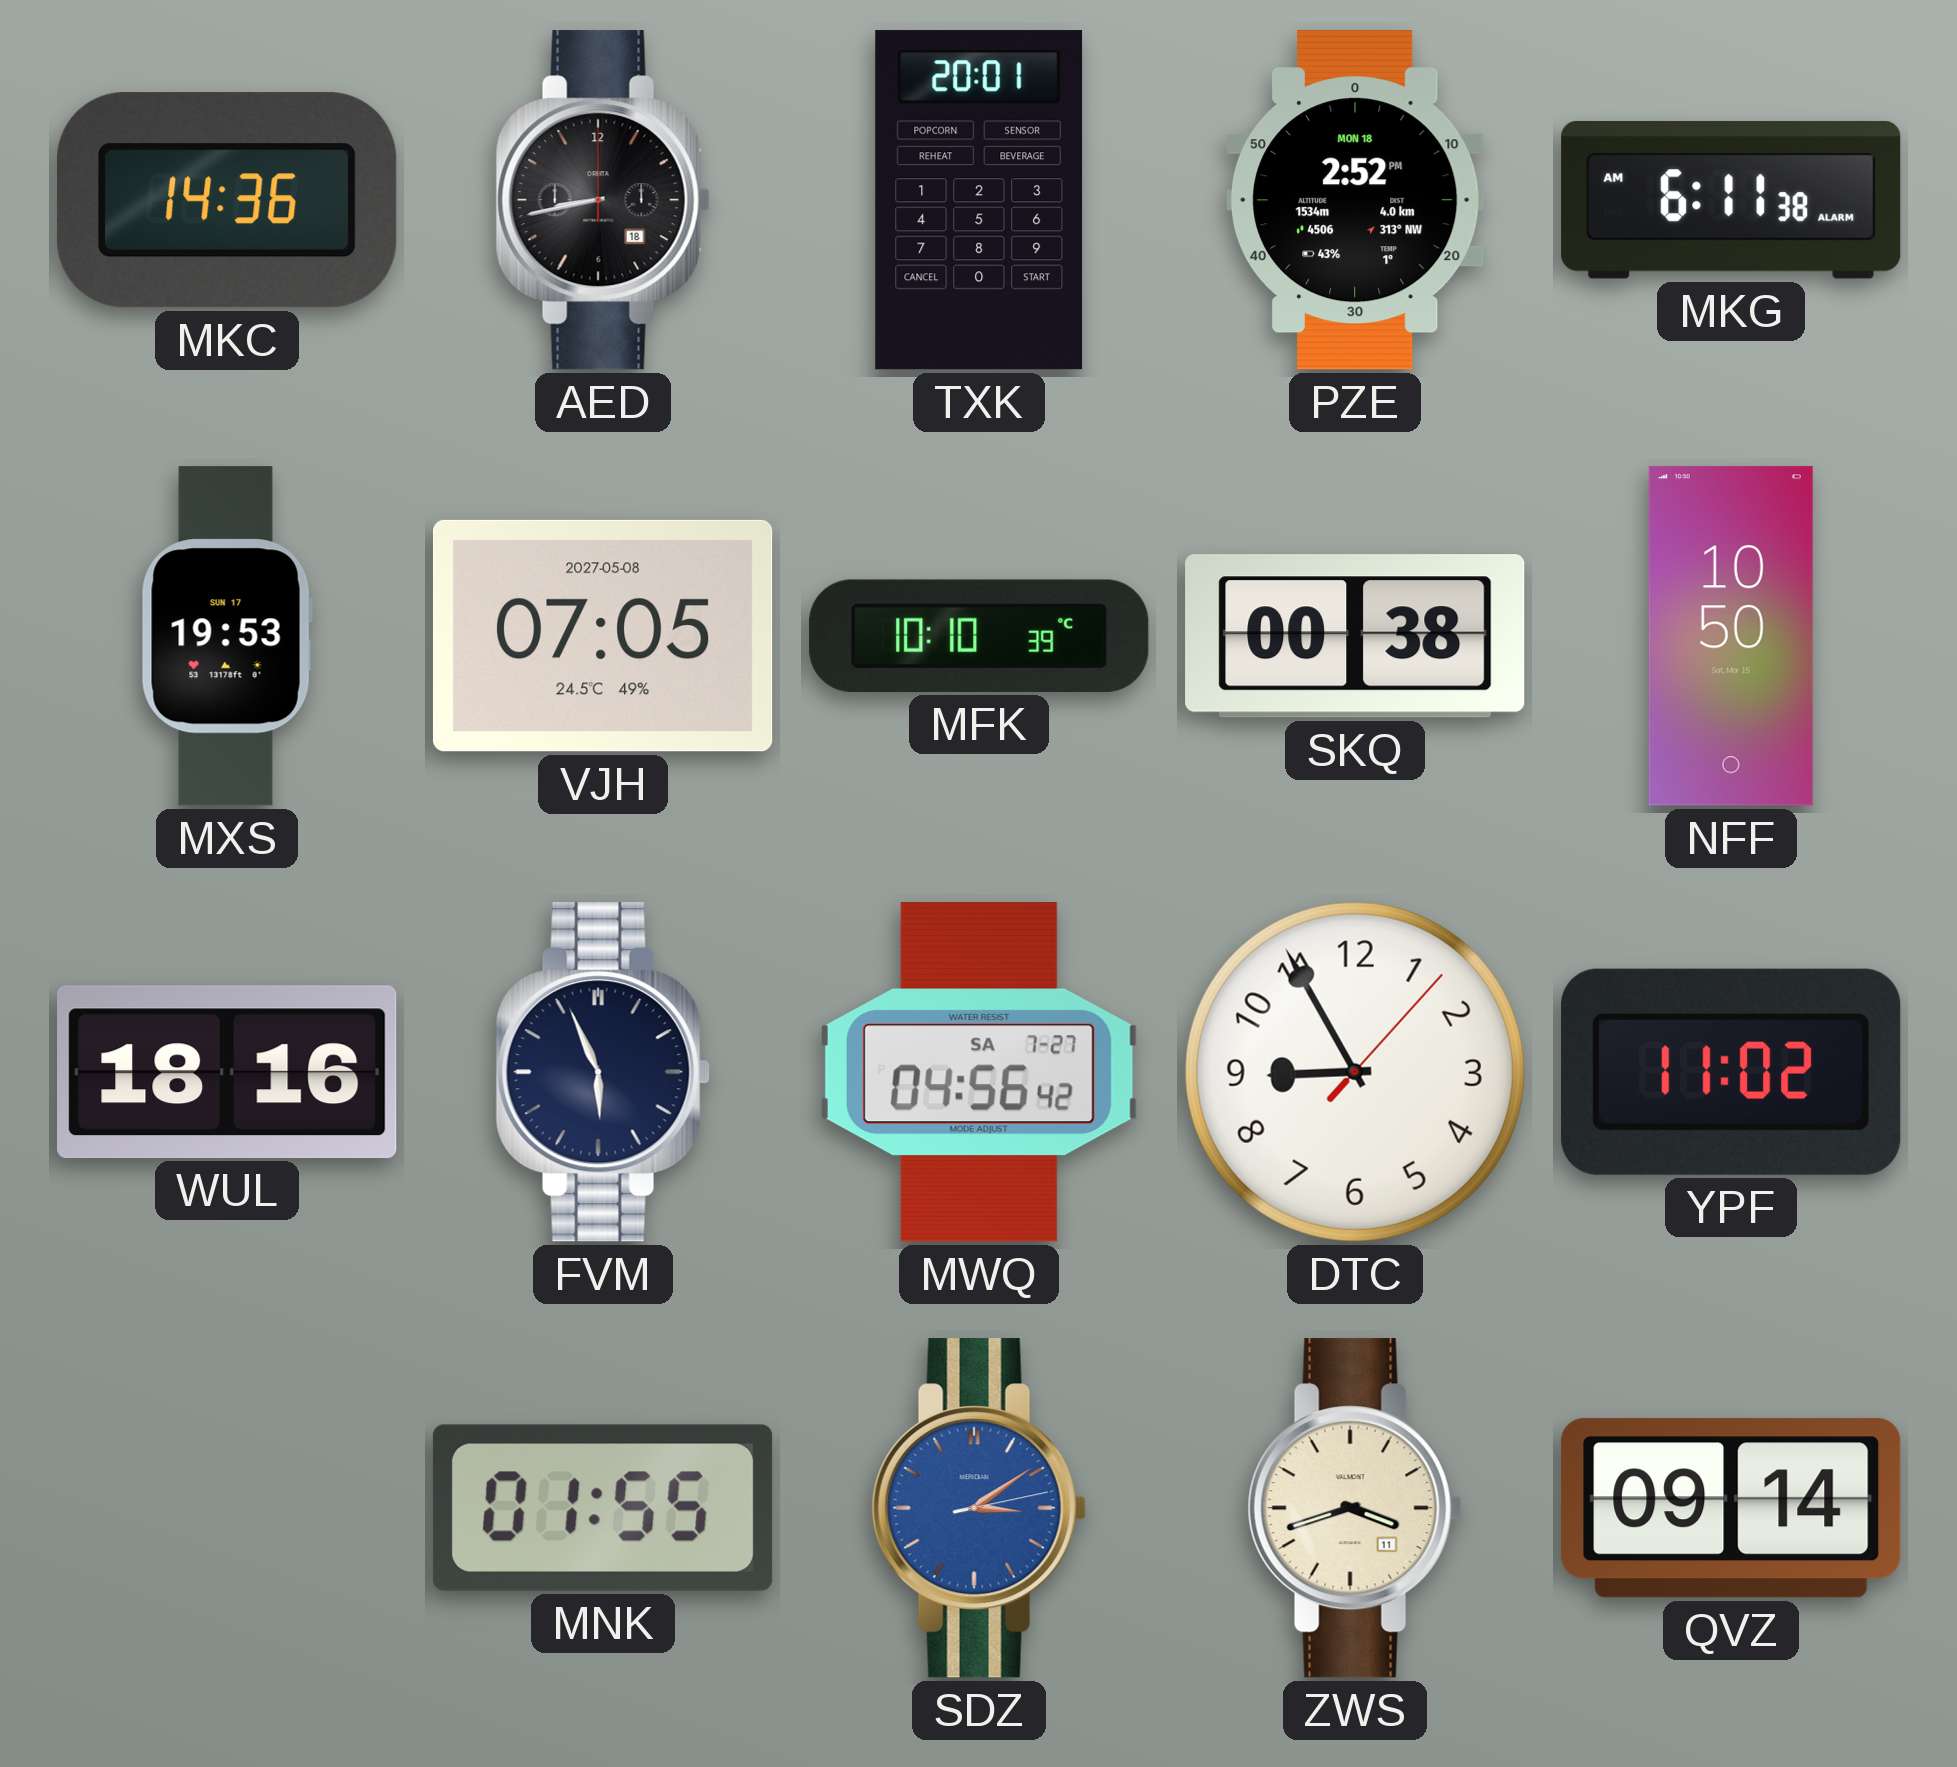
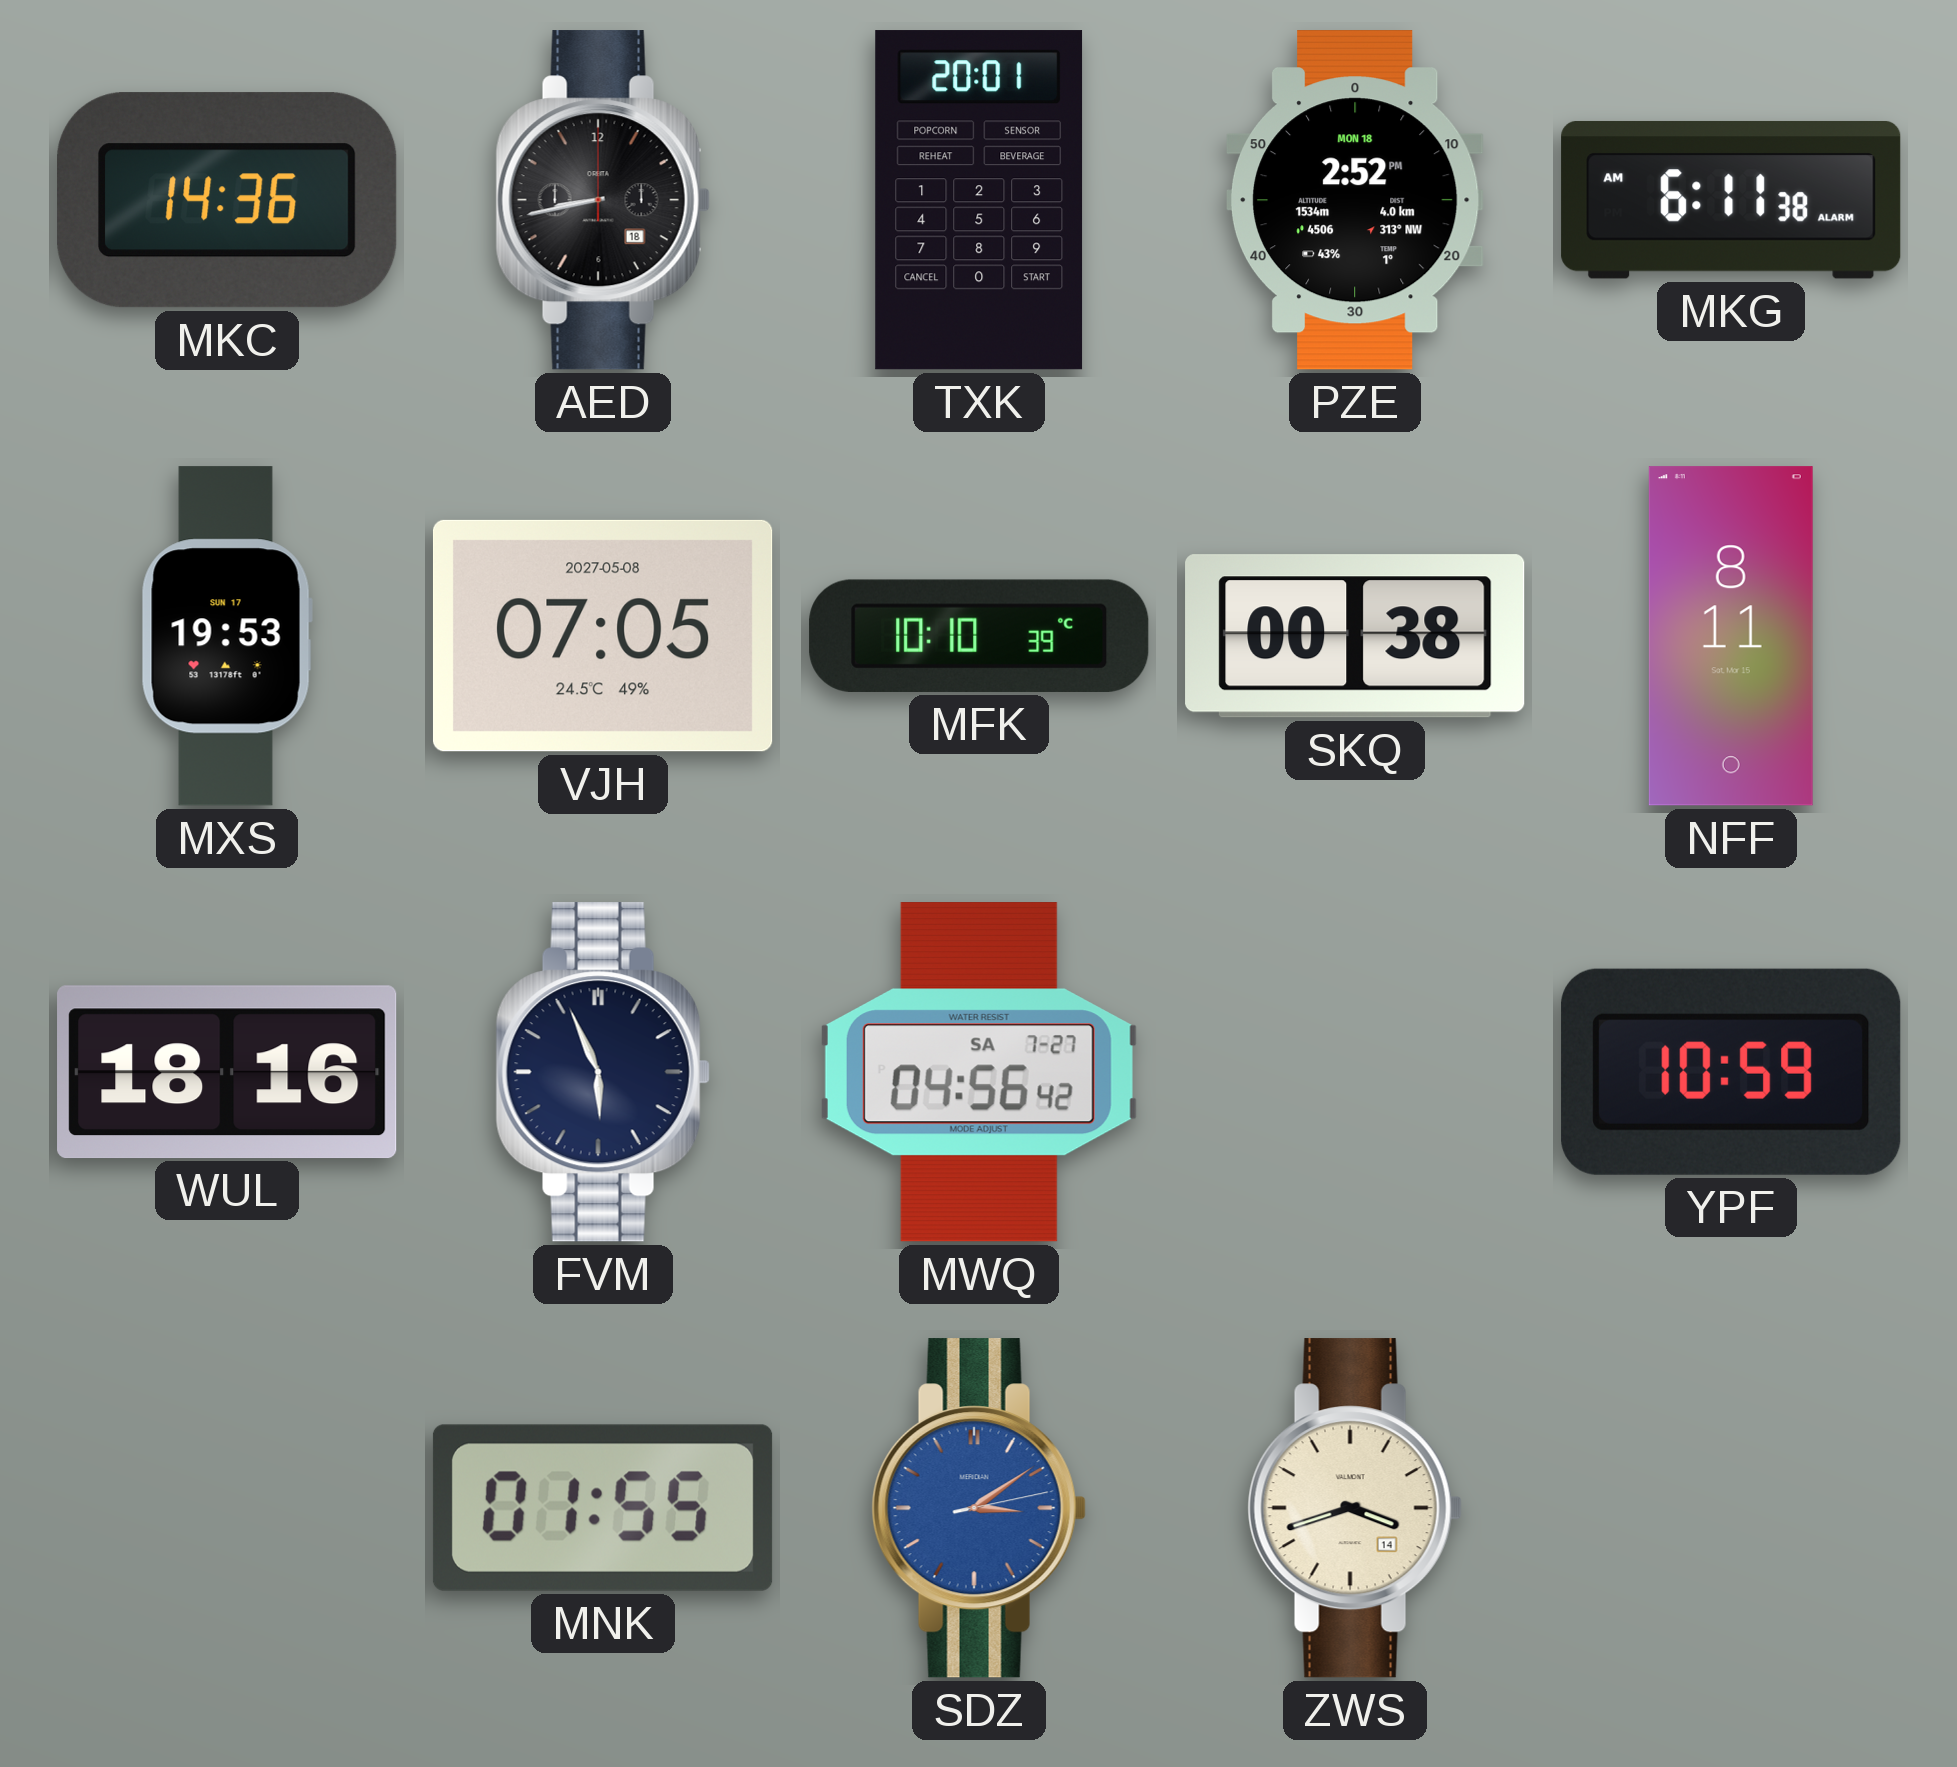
NFF: 10:50 -> 8:11 (1731, 636)
DTC: 8:55 -> none (1355, 1072)
YPF: 11:02 -> 10:59 (1731, 1072)
ZWS date: 11 -> 14 (1355, 1508)
QVZ: 09:14 -> none (1731, 1508)
